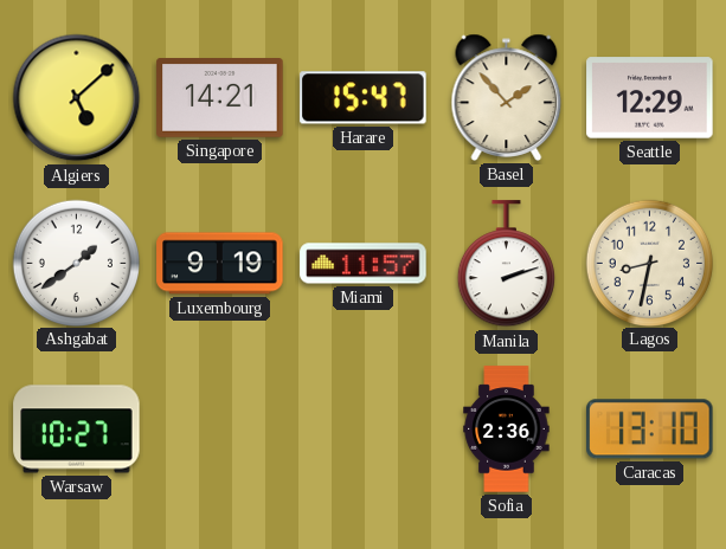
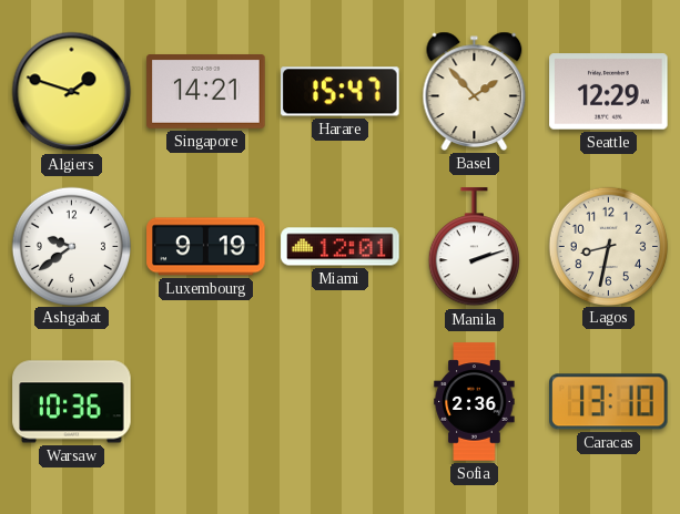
Algiers: 5:08 -> 1:48 (72, 92)
Ashgabat: 1:39 -> 9:39 (71, 246)
Miami: 11:57 -> 12:01 (341, 247)
Warsaw: 10:27 -> 10:36 (72, 402)
